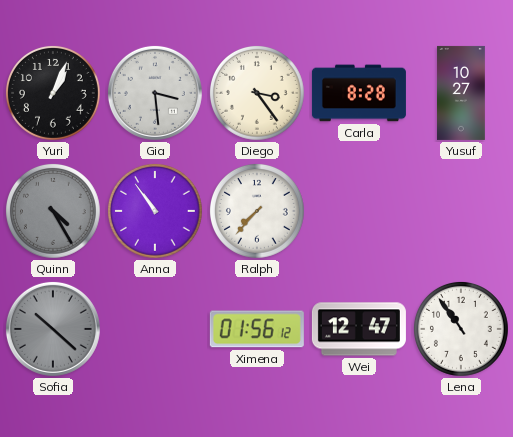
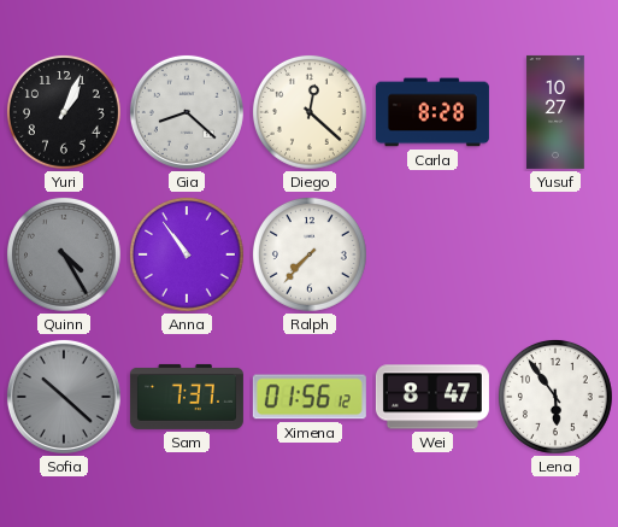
Gia: 3:29 -> 8:22 (187, 112)
Diego: 3:24 -> 12:22 (310, 112)
Sam: none -> 7:37 (187, 397)
Wei: 12:47 -> 8:47 (432, 397)
Lena: 10:54 -> 5:54 (555, 397)
